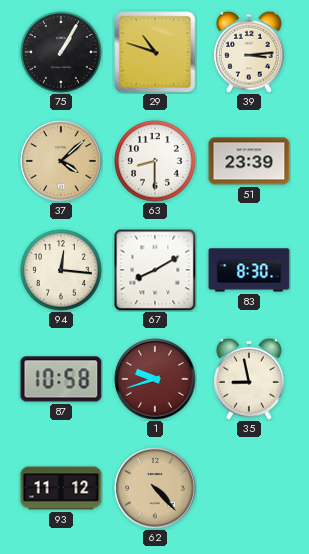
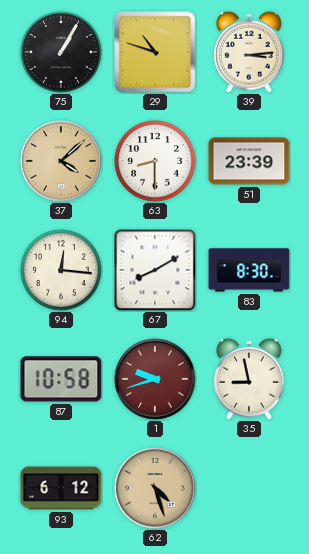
93: 11:12 -> 6:12 (61, 488)
62: 4:23 -> 4:27 (155, 488)
